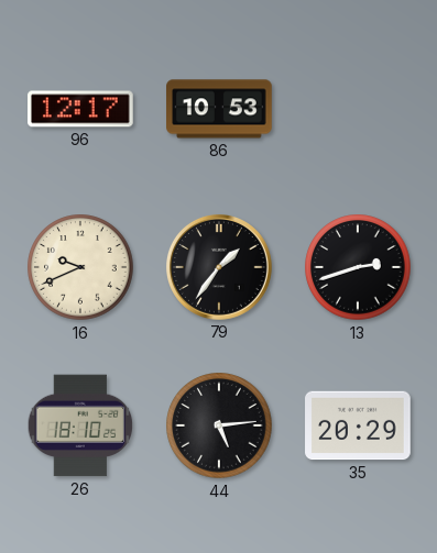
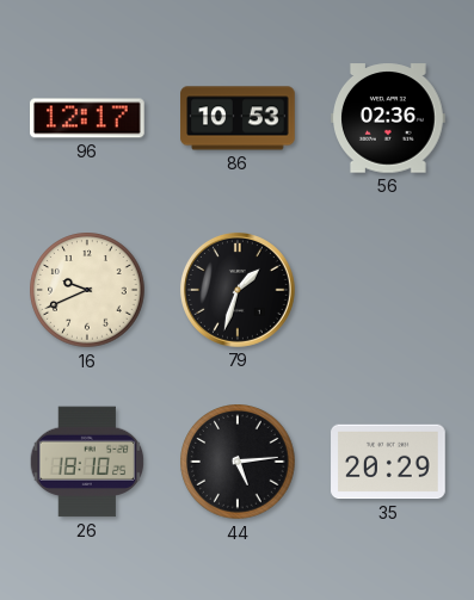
56: none -> 02:36 (389, 118)
79: 1:36 -> 1:33 (238, 290)
13: 2:42 -> none (358, 267)
